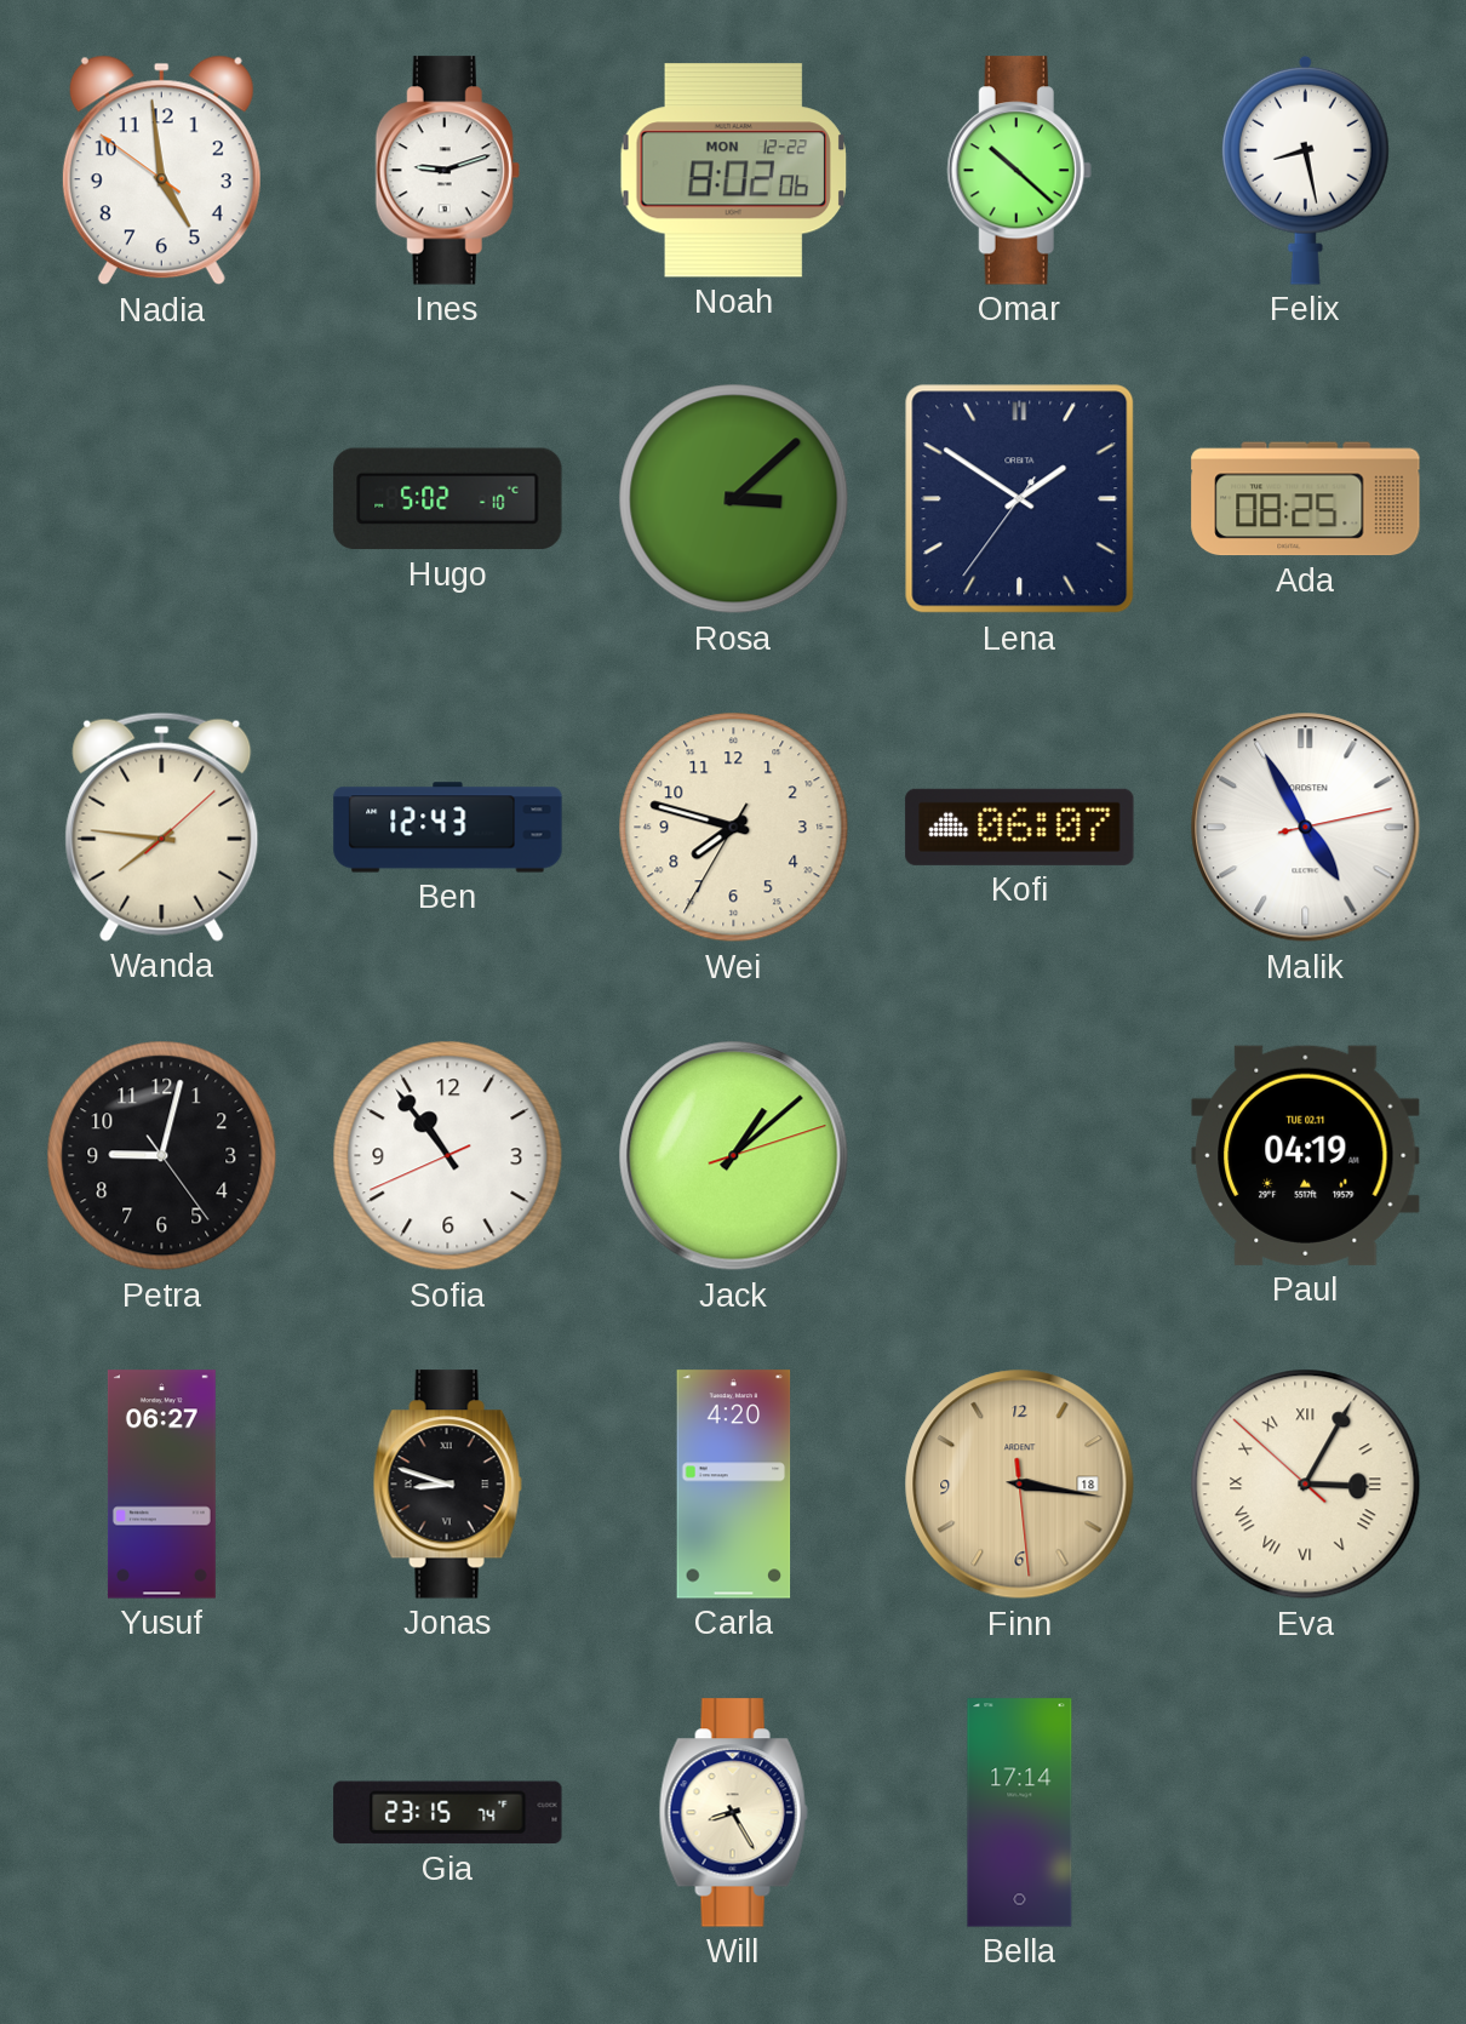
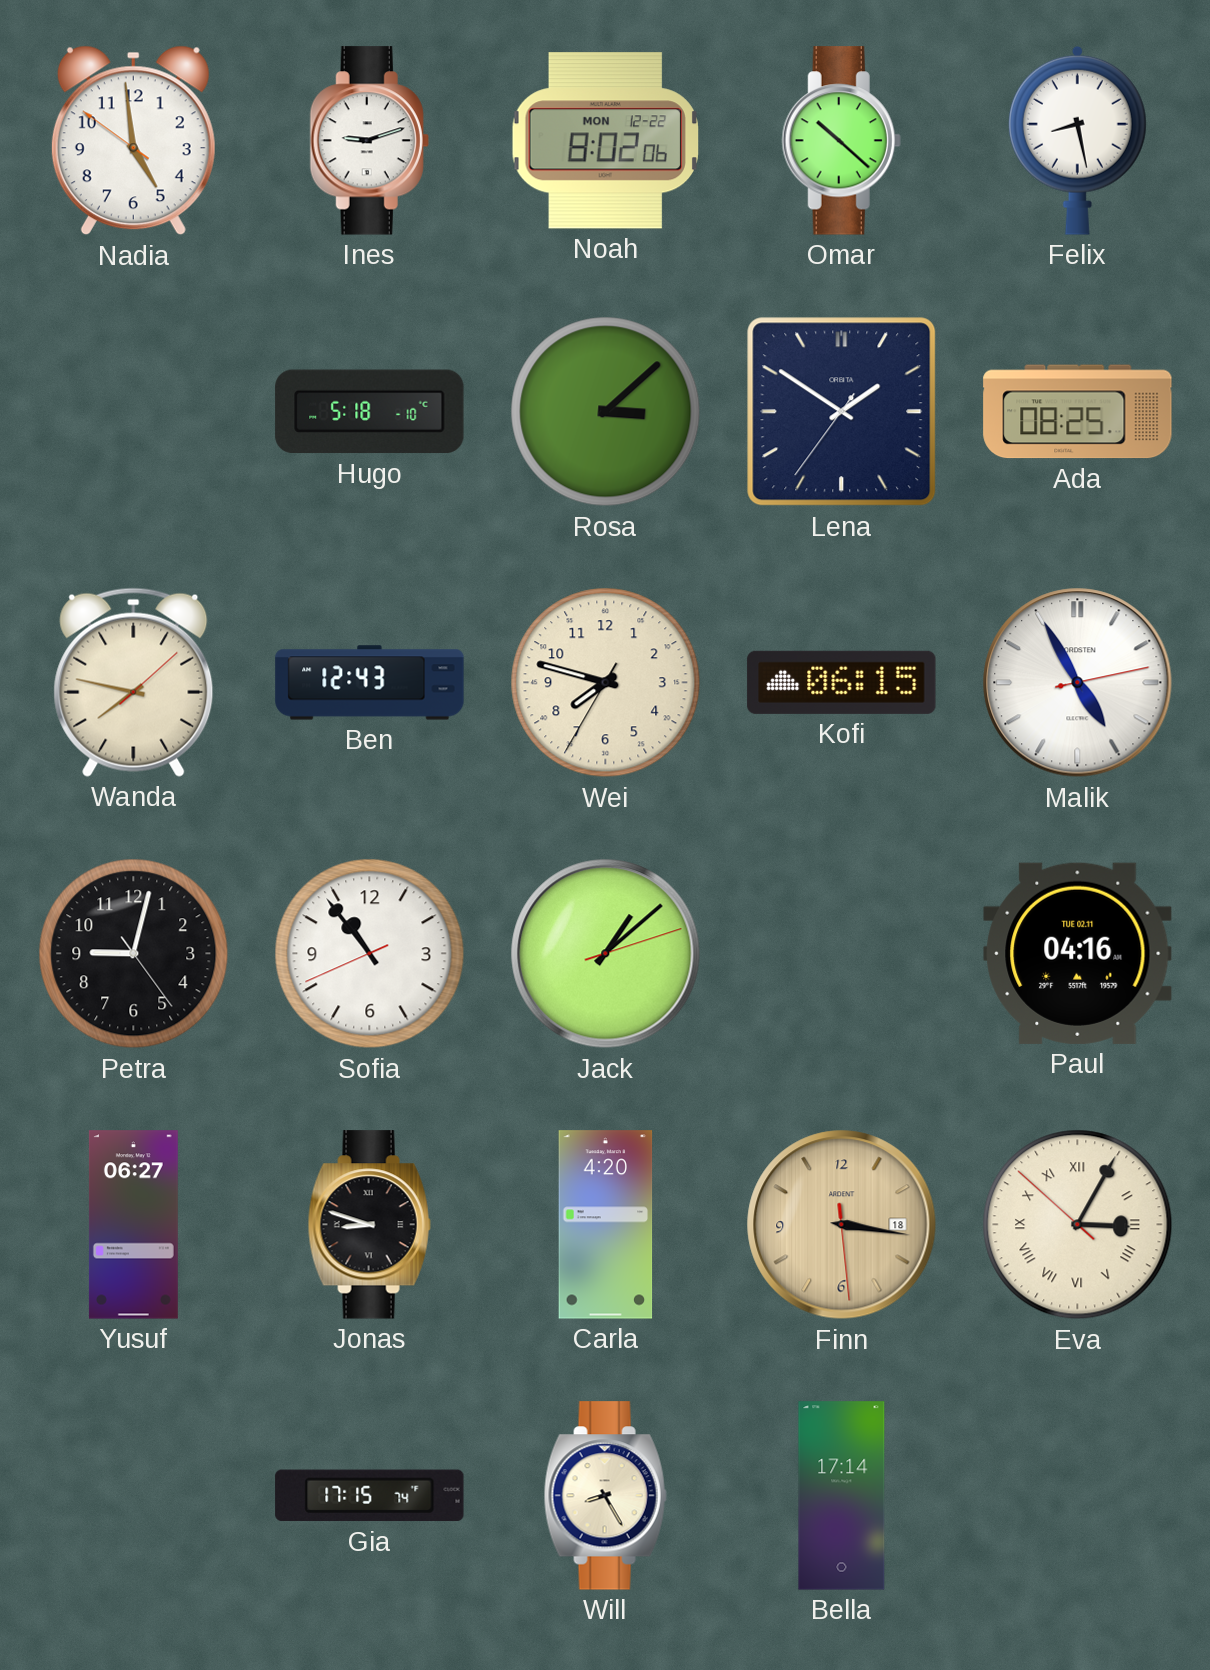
Hugo: 5:02 -> 5:18 (370, 412)
Wanda: 7:46 -> 7:47 (134, 682)
Kofi: 06:07 -> 06:15 (842, 682)
Paul: 04:19 -> 04:16 (1078, 953)
Gia: 23:15 -> 17:15 (370, 1496)
